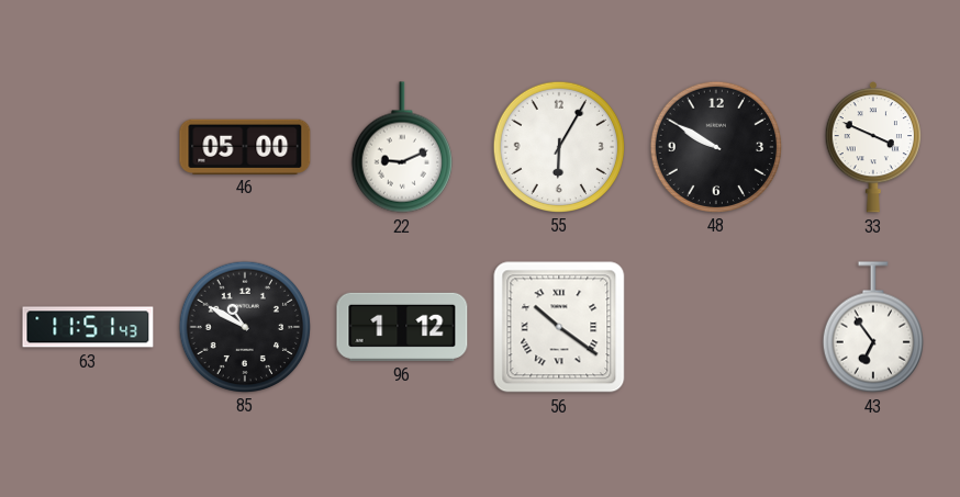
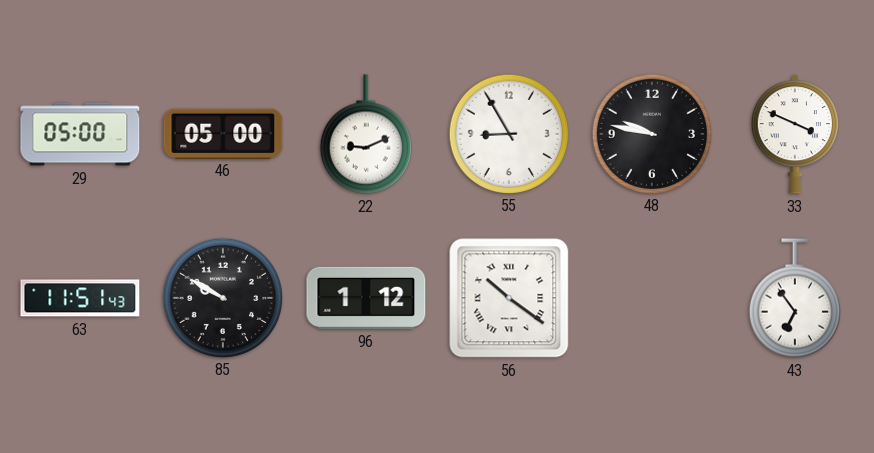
29: none -> 05:00 (80, 134)
55: 6:05 -> 8:55 (508, 133)
48: 9:50 -> 9:47 (651, 133)
85: 10:50 -> 9:50 (222, 297)
